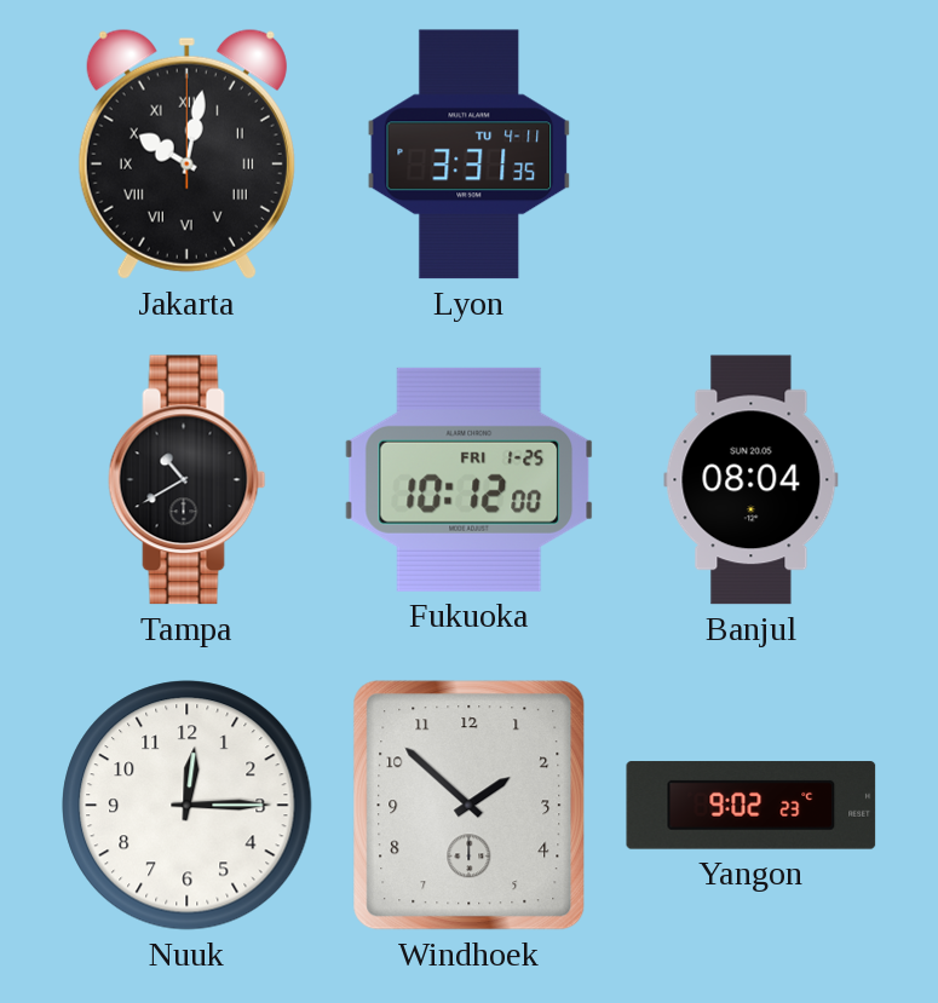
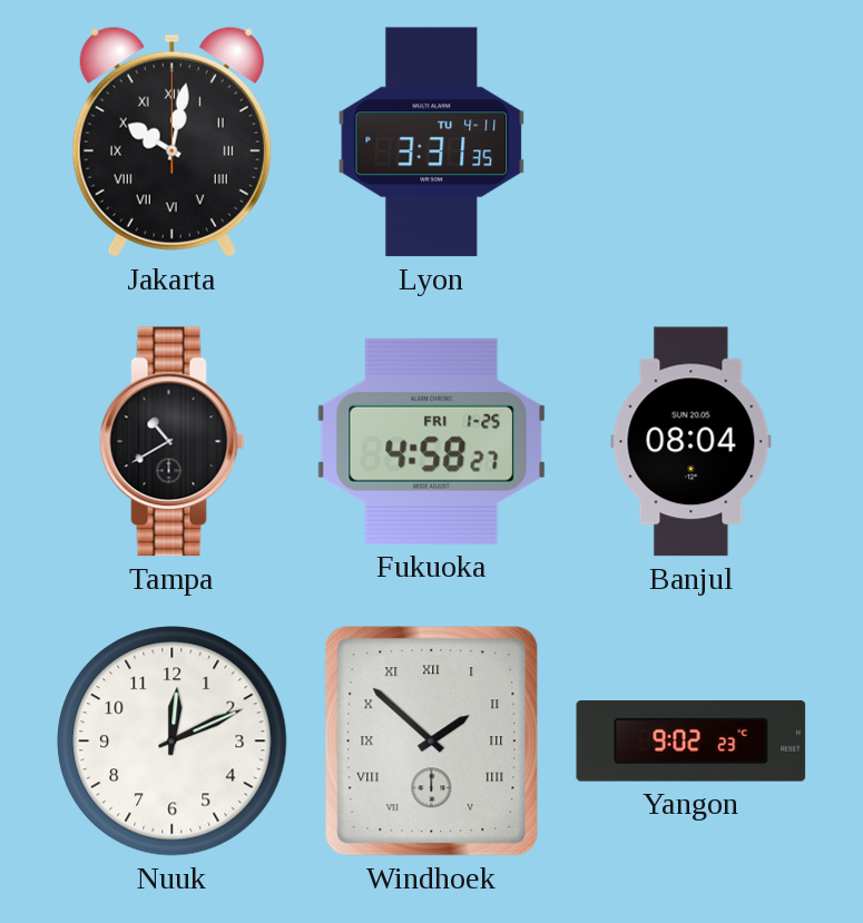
Fukuoka: 10:12 -> 4:58 (432, 441)
Nuuk: 12:15 -> 12:11 (173, 742)
Windhoek numerals: Arabic -> Roman (432, 742)
